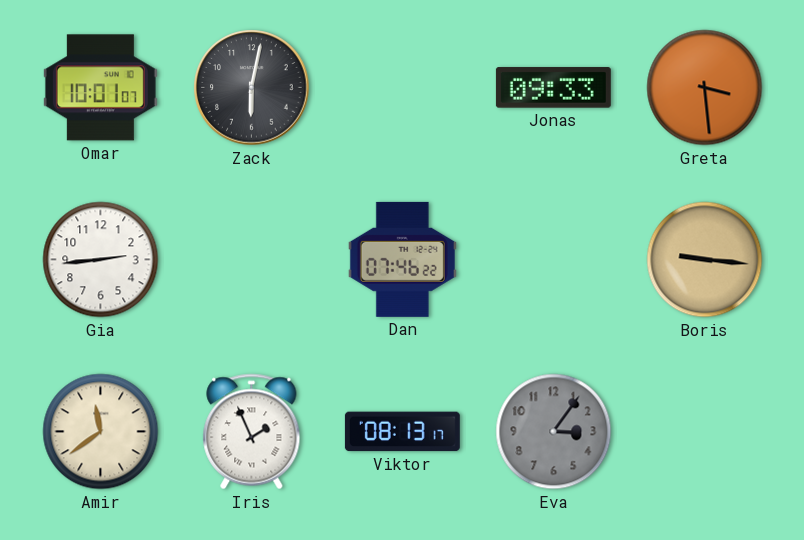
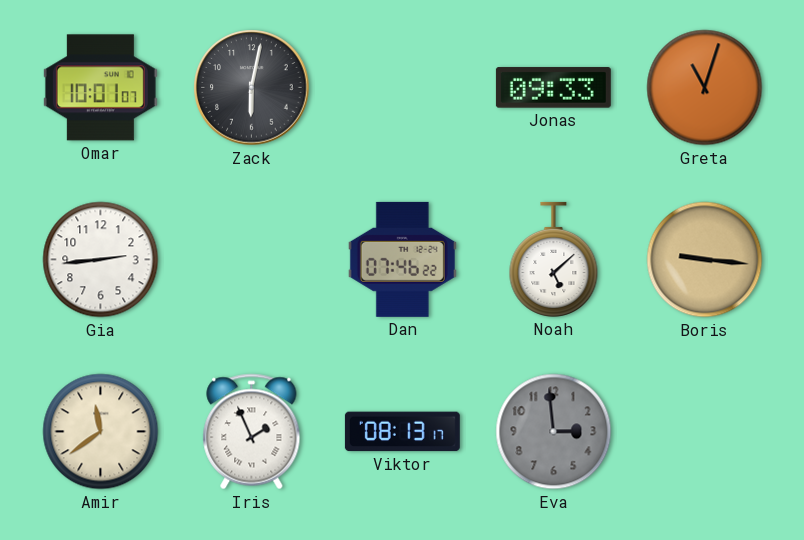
Greta: 3:29 -> 11:03 (705, 88)
Noah: none -> 5:08 (554, 259)
Eva: 3:06 -> 2:59 (554, 432)
